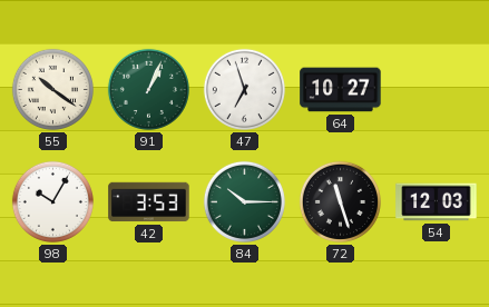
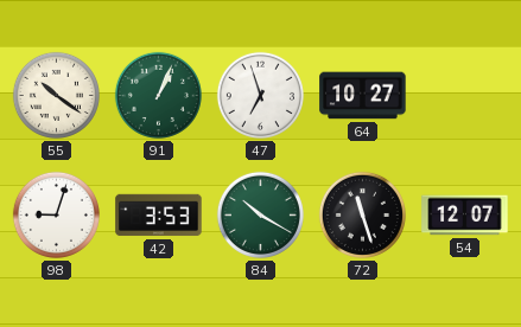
98: 10:05 -> 9:03 (56, 214)
84: 10:15 -> 10:20 (260, 214)
54: 12:03 -> 12:07 (465, 216)
